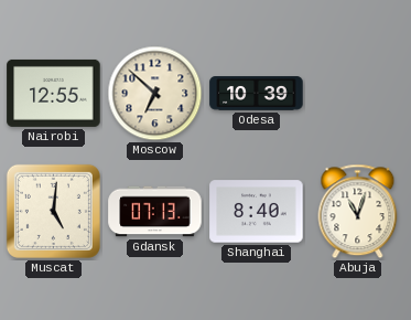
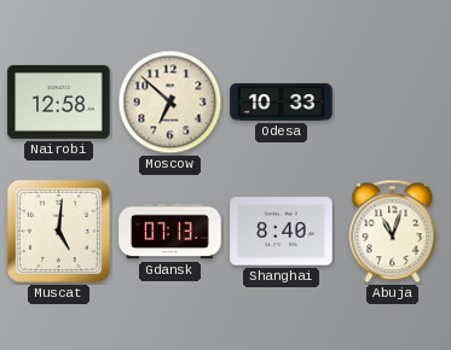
Nairobi: 12:55 -> 12:58 (59, 101)
Odesa: 10:39 -> 10:33 (282, 103)
